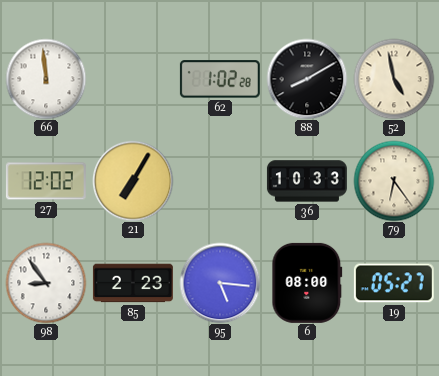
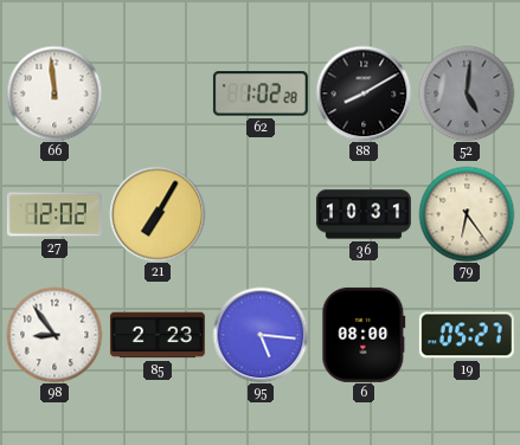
52: 4:58 -> 5:01 (467, 93)
52 dial: cream -> grey (467, 93)
36: 10:33 -> 10:31 (364, 214)
